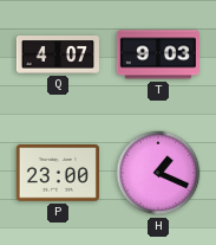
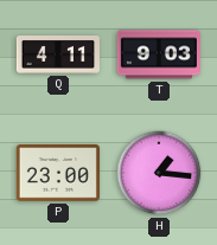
Q: 4:07 -> 4:11 (58, 56)
H: 1:19 -> 1:16 (159, 173)
